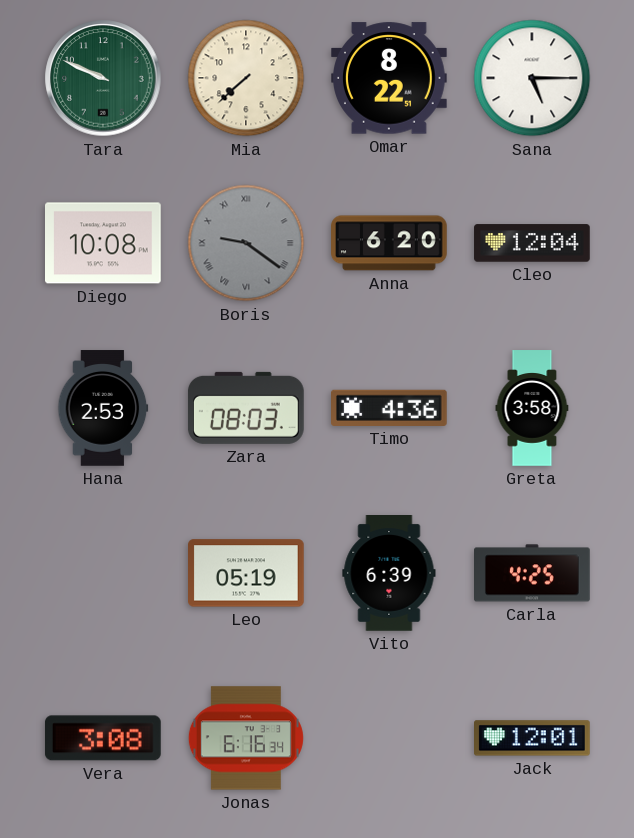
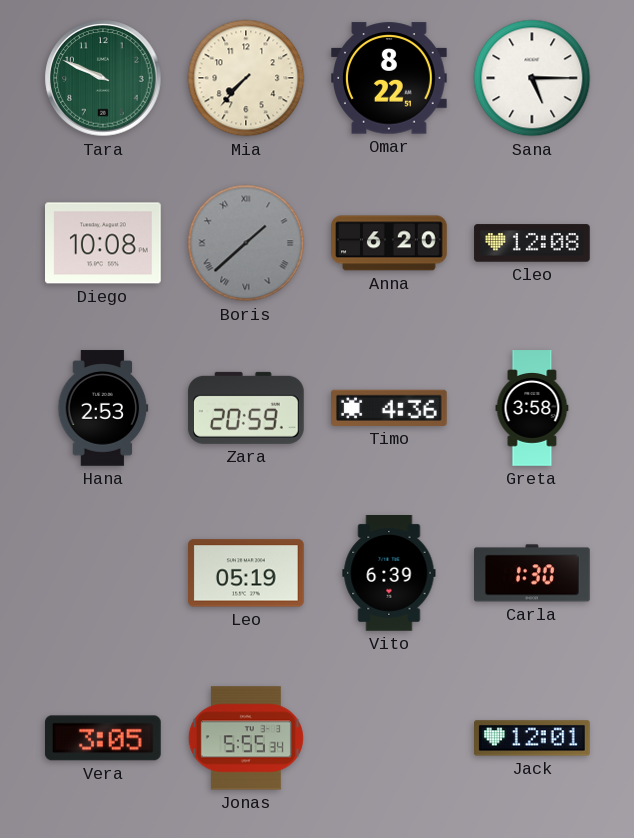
Mia: 7:38 -> 7:37 (246, 78)
Boris: 9:21 -> 1:38 (246, 243)
Cleo: 12:04 -> 12:08 (532, 243)
Zara: 08:03 -> 20:59 (246, 408)
Carla: 4:25 -> 1:30 (533, 573)
Vera: 3:08 -> 3:05 (103, 738)
Jonas: 6:16 -> 5:55 (246, 738)
